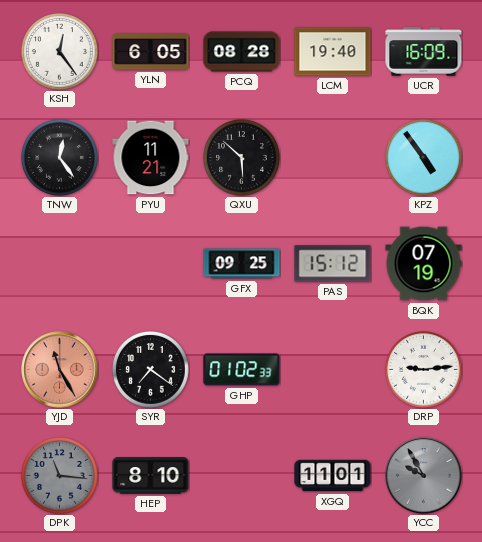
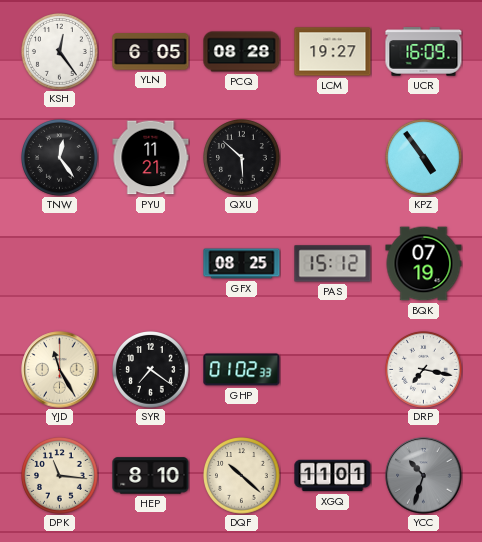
LCM: 19:40 -> 19:27 (333, 52)
GFX: 09:25 -> 08:25 (242, 264)
YJD dial: salmon -> cream (60, 370)
DRP: 9:14 -> 7:17 (424, 370)
DPK dial: grey -> cream (60, 476)
DQF: none -> 10:22 (242, 476)
YCC: 9:55 -> 10:33 (424, 476)
